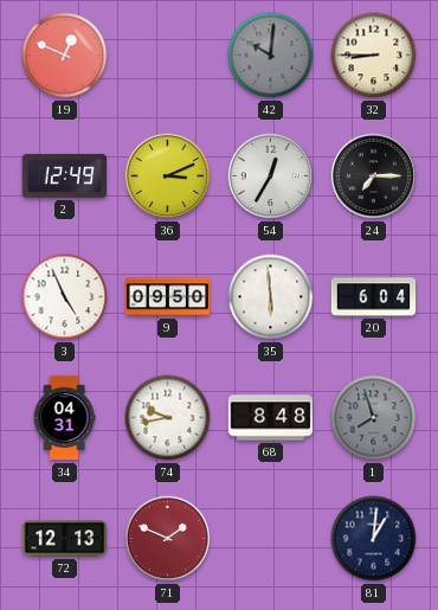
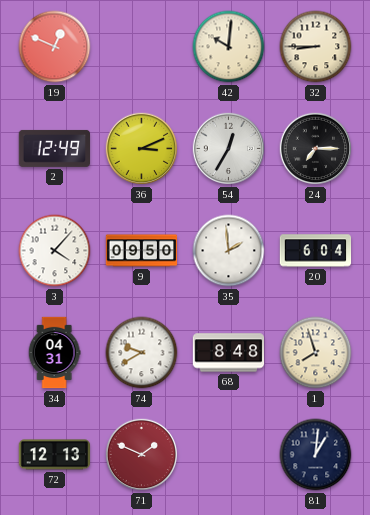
42 dial: grey -> cream (229, 47)
3: 4:56 -> 4:07 (55, 251)
35: 5:59 -> 1:59 (229, 251)
74: 9:43 -> 9:40 (142, 353)
1 dial: grey -> cream (316, 353)
